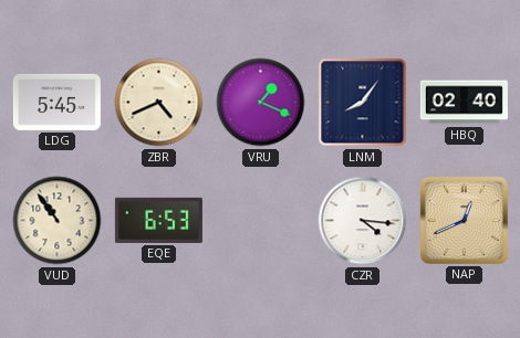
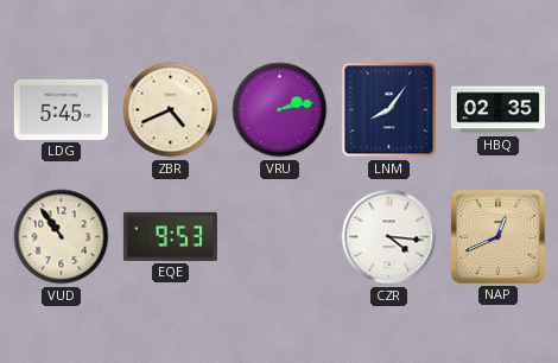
VRU: 1:19 -> 2:13 (280, 110)
HBQ: 02:40 -> 02:35 (497, 110)
EQE: 6:53 -> 9:53 (170, 236)
